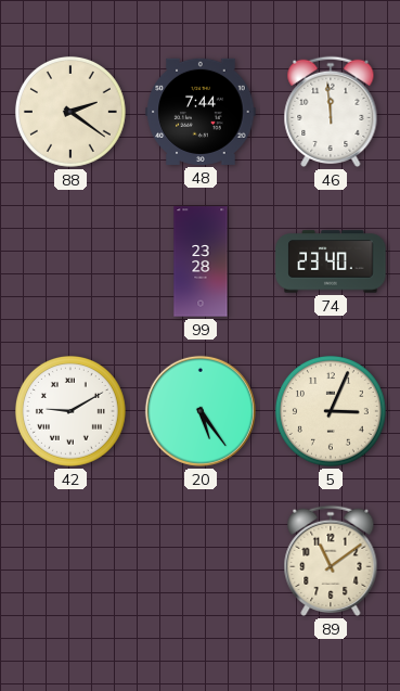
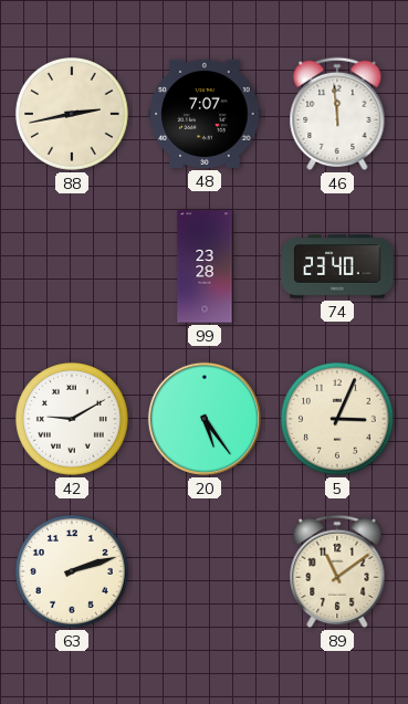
88: 2:21 -> 2:43 (72, 114)
48: 7:44 -> 7:07 (205, 114)
63: none -> 2:12 (72, 571)
